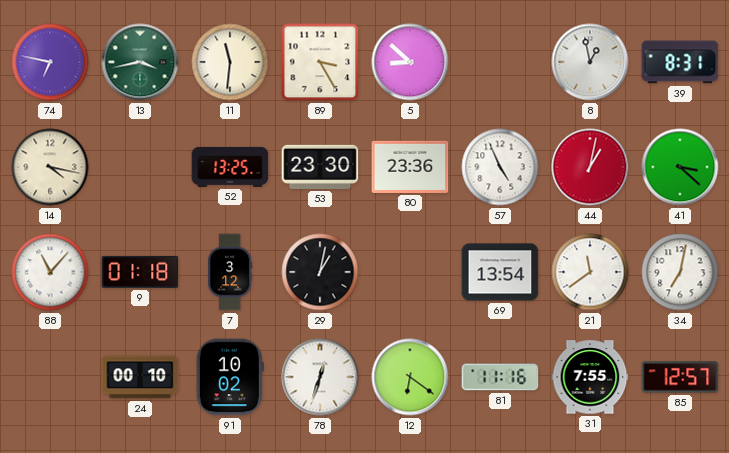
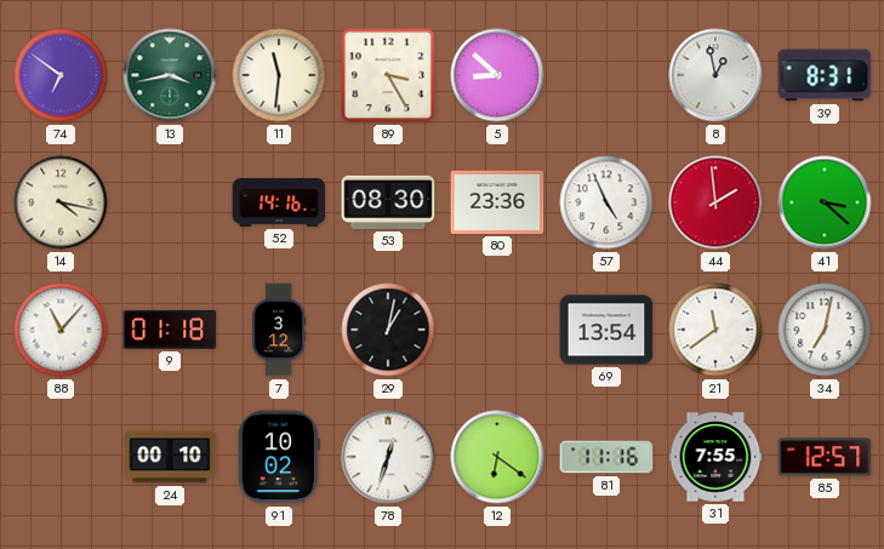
74: 6:47 -> 6:51 (61, 75)
52: 13:25 -> 14:16 (279, 202)
53: 23:30 -> 08:30 (388, 202)
44: 1:02 -> 1:59 (715, 202)
